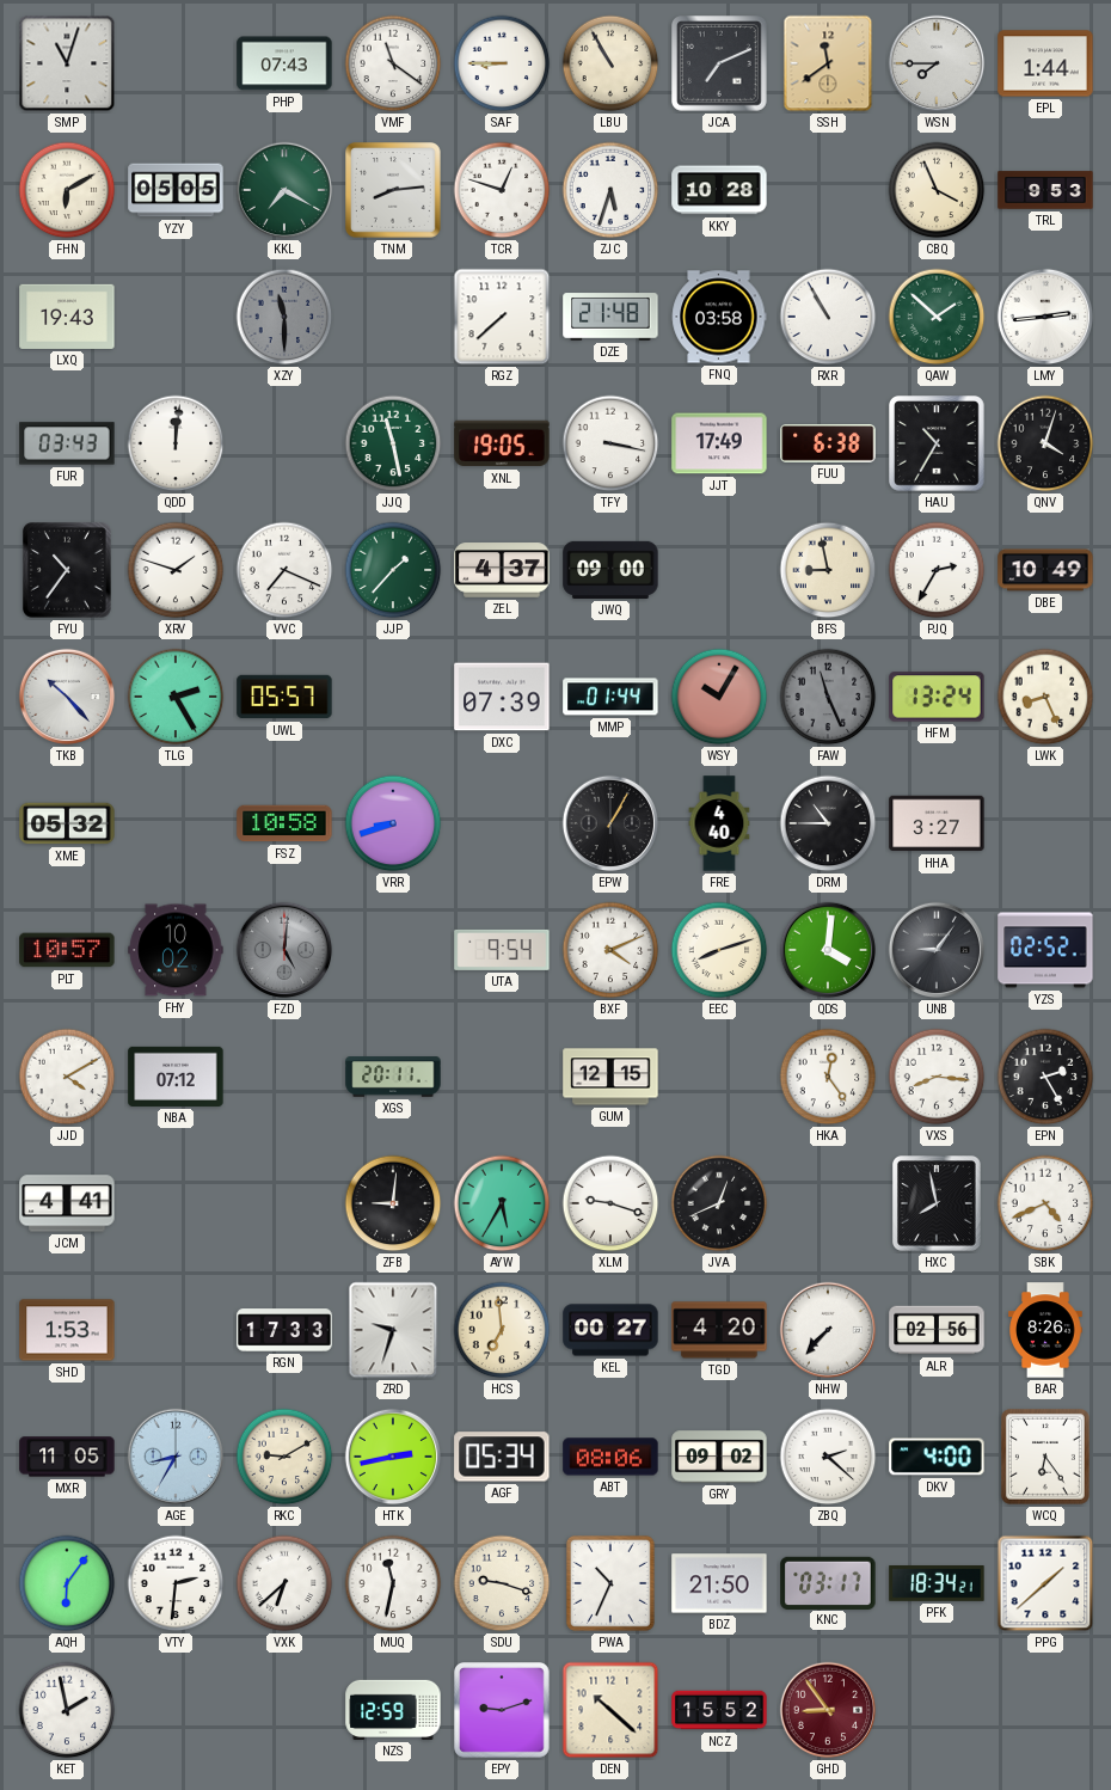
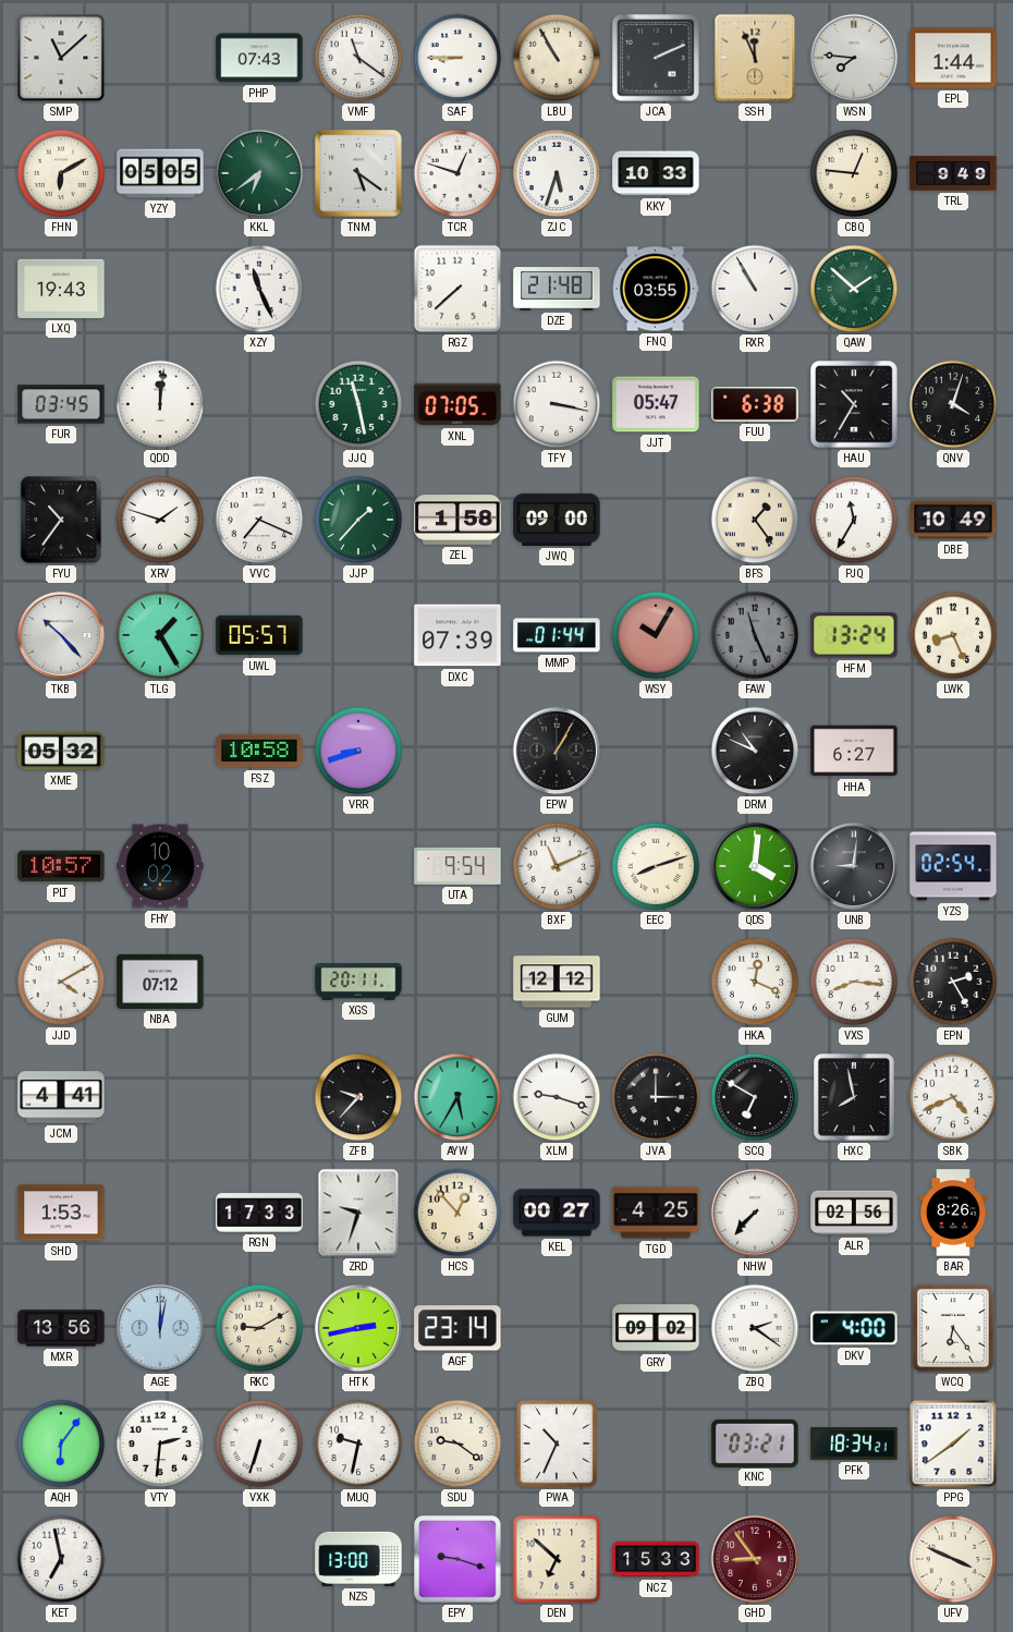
SMP: 11:03 -> 11:08 (61, 58)
JCA: 7:11 -> 2:11 (657, 59)
SSH: 11:39 -> 11:56 (755, 58)
WSN: 7:45 -> 7:46 (854, 58)
KKL: 7:20 -> 6:39 (259, 173)
TNM: 8:14 -> 5:21 (359, 174)
KKY: 10:28 -> 10:33 (656, 173)
CBQ: 3:56 -> 12:46 (854, 173)
TRL: 9:53 -> 9:49 (953, 173)
XZY: 11:30 -> 11:26 (259, 289)
XZY dial: grey -> white (259, 289)
FNQ: 03:58 -> 03:55 (656, 289)
LMY: 2:44 -> none (1045, 317)
FUR: 03:43 -> 03:45 (61, 404)
XNL: 19:05 -> 07:05 (457, 404)
JJT: 17:49 -> 05:47 (656, 404)
ZEL: 4:37 -> 1:58 (457, 520)
BFS: 8:58 -> 1:24 (755, 520)
PJQ: 2:35 -> 11:35 (854, 520)
TLG: 2:25 -> 1:25 (160, 635)
FRE: 4:40 -> none (719, 823)
DRM: 10:45 -> 10:49 (755, 751)
HHA: 3:27 -> 6:27 (854, 751)
FZD: 5:01 -> none (284, 950)
BXF: 4:11 -> 11:11 (557, 866)
UNB: 9:06 -> 9:01 (854, 866)
YZS: 02:52 -> 02:54 (953, 866)
GUM: 12:15 -> 12:12 (557, 982)
HKA: 12:24 -> 12:19 (755, 982)
ZFB: 9:01 -> 9:37 (358, 1097)
JVA: 12:41 -> 3:00 (656, 1097)
SCQ: none -> 6:50 (755, 1097)
HCS: 6:59 -> 12:53 (457, 1213)
TGD: 4:20 -> 4:25 (656, 1213)
MXR: 11:05 -> 13:56 (61, 1328)
AGE: 8:35 -> 12:02 (160, 1328)
AGF: 05:34 -> 23:14 (457, 1328)
ABT: 08:06 -> none (610, 1457)
ZBQ: 2:22 -> 2:21 (755, 1328)
VXK: 6:38 -> 6:33 (259, 1444)
MUQ: 11:32 -> 9:32 (358, 1444)
SDU: 9:18 -> 9:21 (457, 1444)
BDZ: 21:50 -> none (719, 1583)
KNC: 03:17 -> 03:21 (755, 1442)
PPG: 1:38 -> 1:39 (953, 1444)
KET: 1:58 -> 6:58 (61, 1559)
NZS: 12:59 -> 13:00 (358, 1559)
EPY: 9:12 -> 9:18 (459, 1560)
DEN: 10:22 -> 6:52 (557, 1559)
NCZ: 15:52 -> 15:33 (656, 1559)
UFV: none -> 3:49 (953, 1559)
